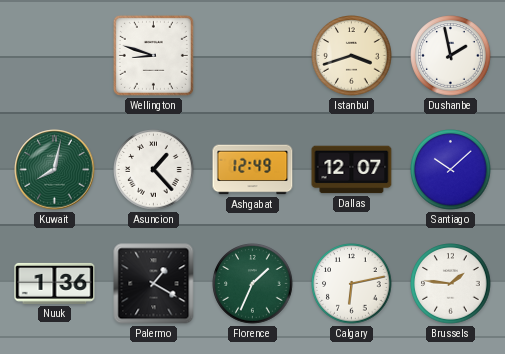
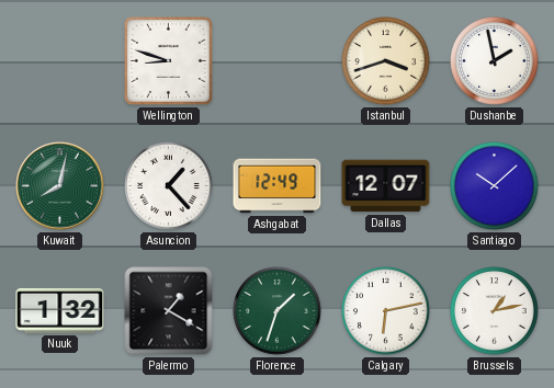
Nuuk: 1:36 -> 1:32 (60, 310)
Florence: 1:34 -> 1:33 (278, 311)
Brussels: 1:46 -> 1:13 (495, 311)
